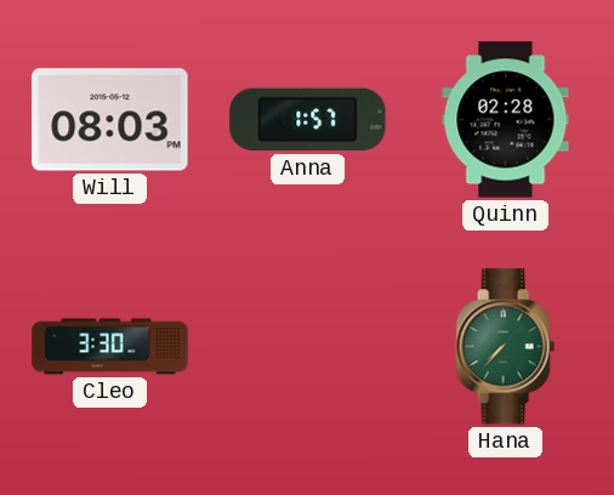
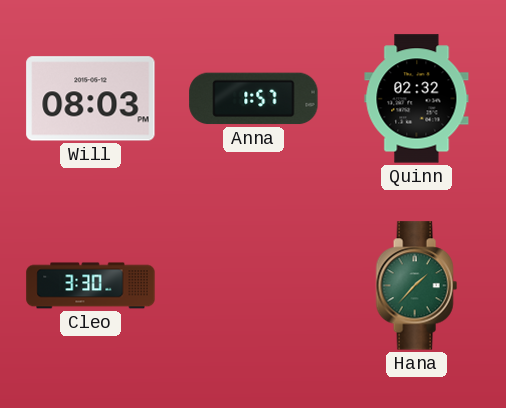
Quinn: 02:28 -> 02:32 (417, 99)
Hana: 7:37 -> 1:37 (416, 286)
